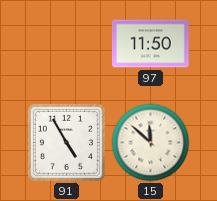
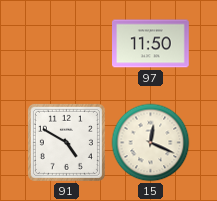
91: 4:55 -> 4:50 (66, 142)
15: 11:52 -> 12:19 (151, 143)
